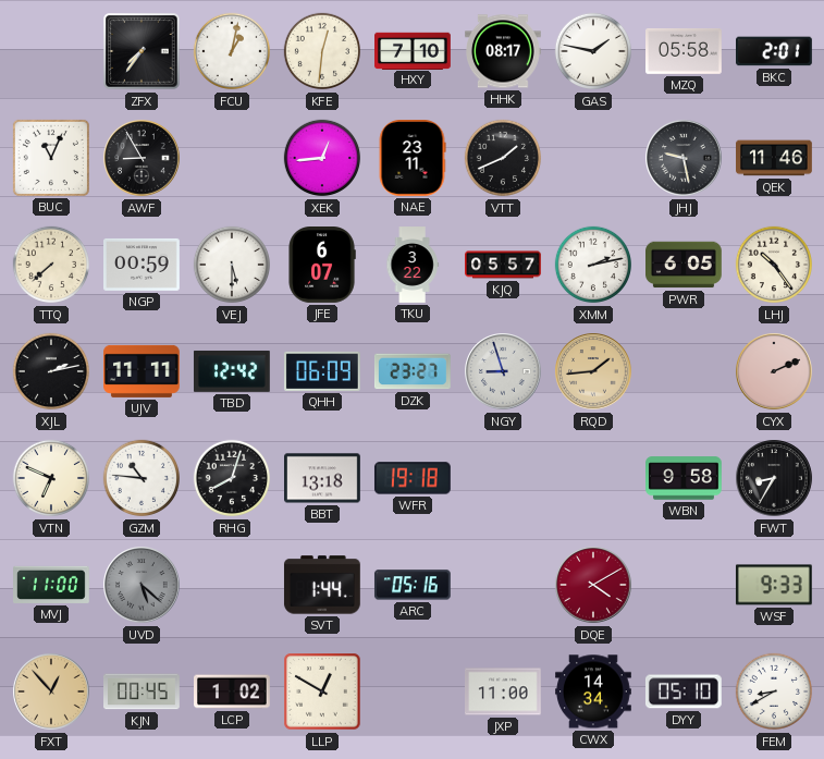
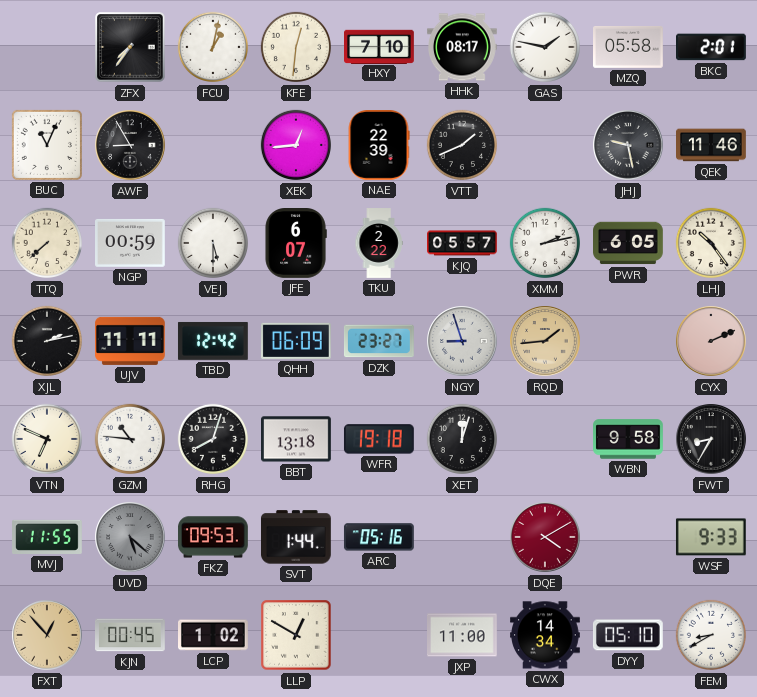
NAE: 23:11 -> 22:39 (379, 146)
TKU: 3:22 -> 2:22 (379, 243)
XET: none -> 12:03 (462, 439)
MVJ: 11:00 -> 11:55 (48, 537)
FKZ: none -> 09:53 (214, 537)
